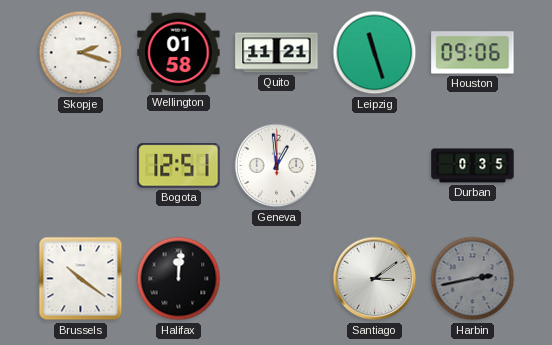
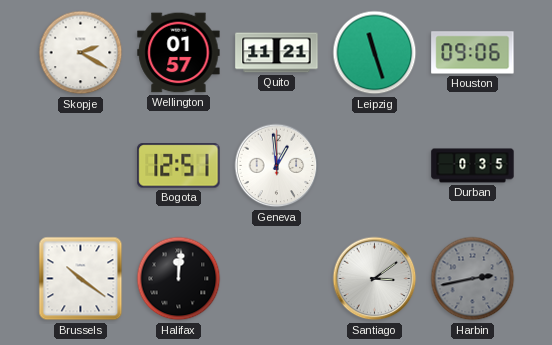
Skopje: 2:18 -> 2:20 (81, 53)
Wellington: 01:58 -> 01:57 (179, 53)
